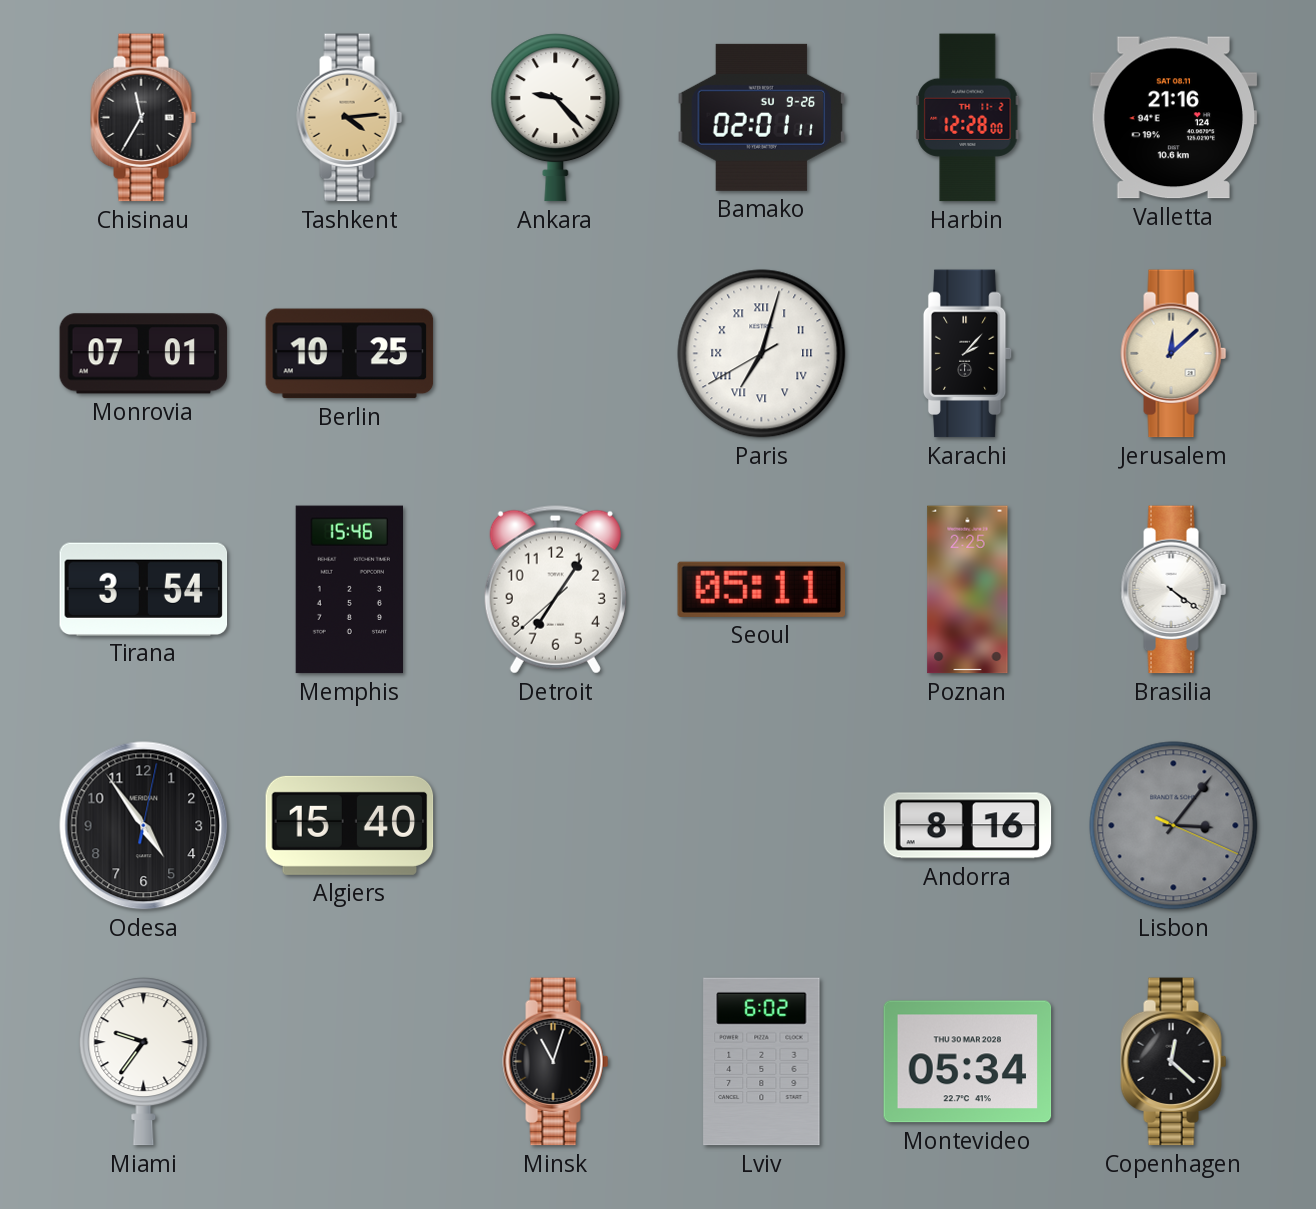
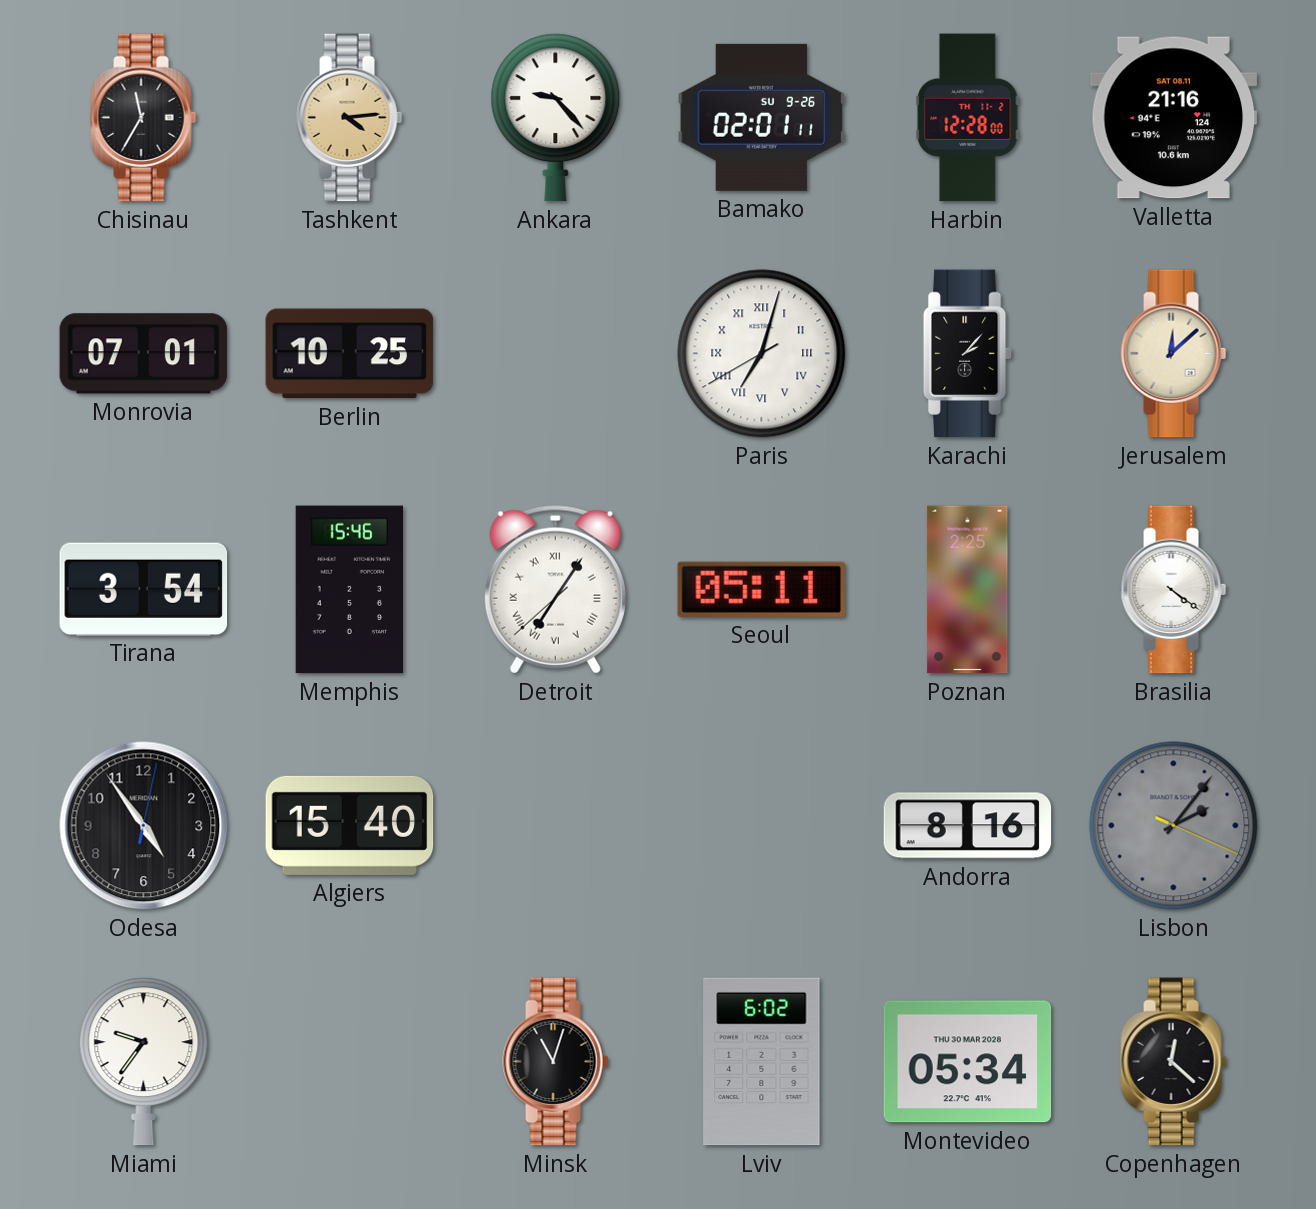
Detroit numerals: Arabic -> Roman (555, 590)
Lisbon: 3:06 -> 2:06 (1174, 826)
